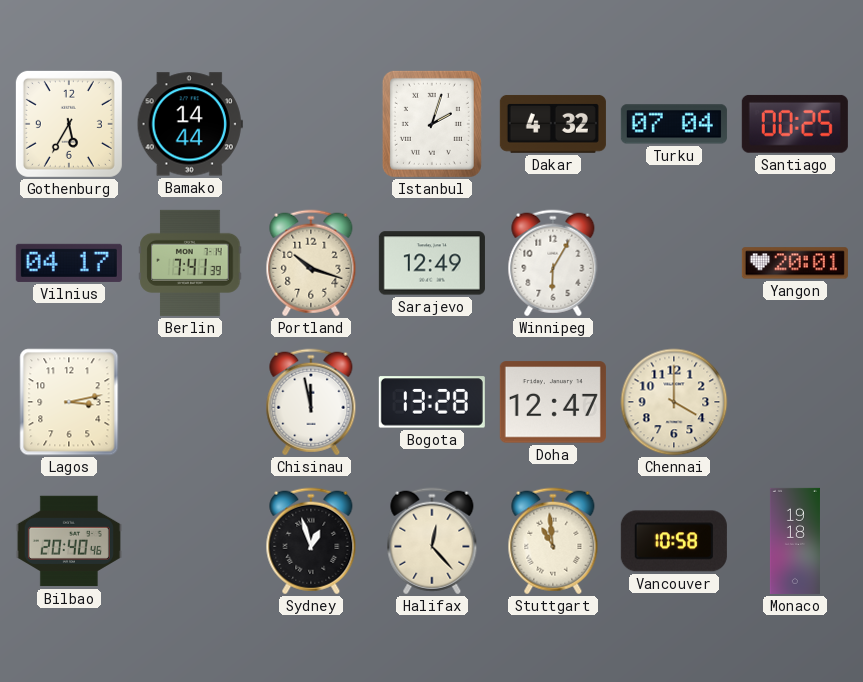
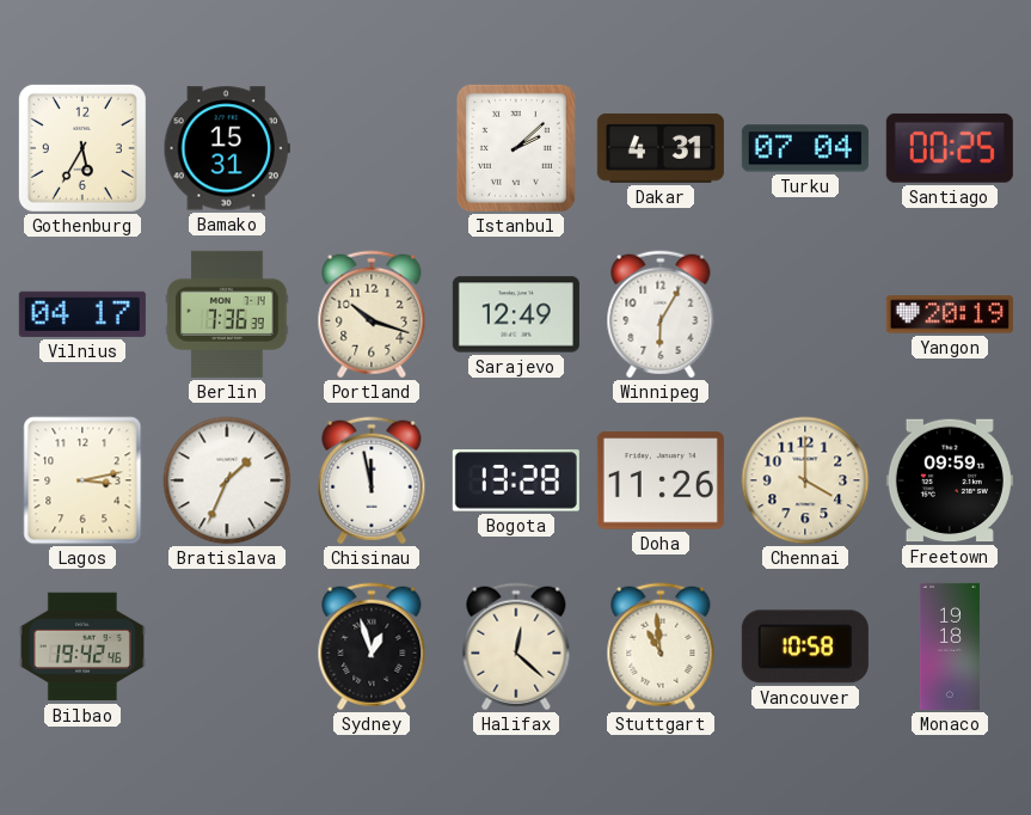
Bamako: 14:44 -> 15:31 (227, 148)
Istanbul: 2:03 -> 2:08 (516, 148)
Dakar: 4:32 -> 4:31 (661, 148)
Berlin: 7:41 -> 7:36 (227, 314)
Yangon: 20:01 -> 20:19 (950, 314)
Bratislava: none -> 1:34 (227, 480)
Doha: 12:47 -> 11:26 (661, 480)
Freetown: none -> 09:59 (950, 480)
Bilbao: 20:40 -> 19:42 (82, 647)
Halifax: 12:23 -> 12:22 (516, 647)
